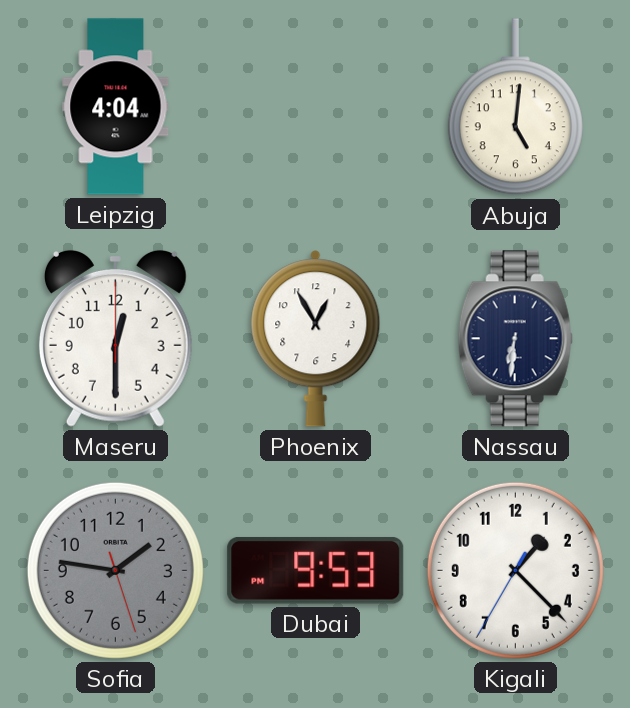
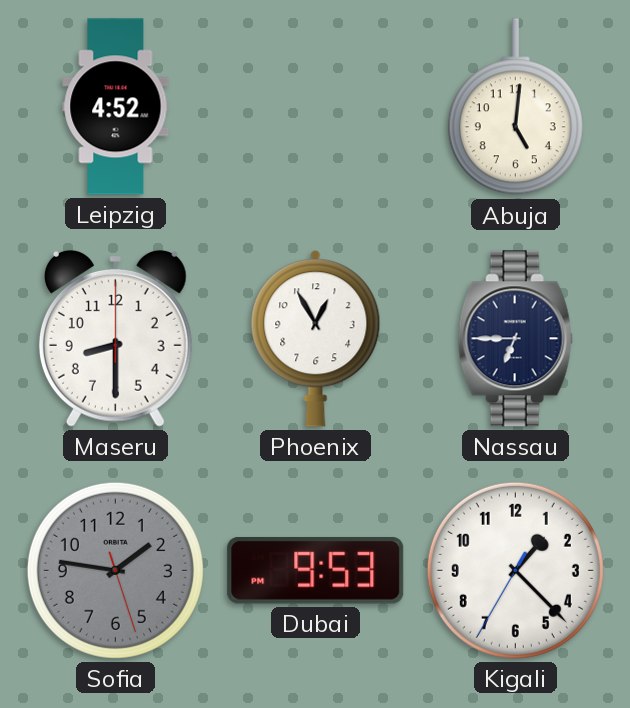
Leipzig: 4:04 -> 4:52 (116, 107)
Maseru: 12:30 -> 8:30 (115, 338)
Nassau: 6:31 -> 6:45 (515, 339)
